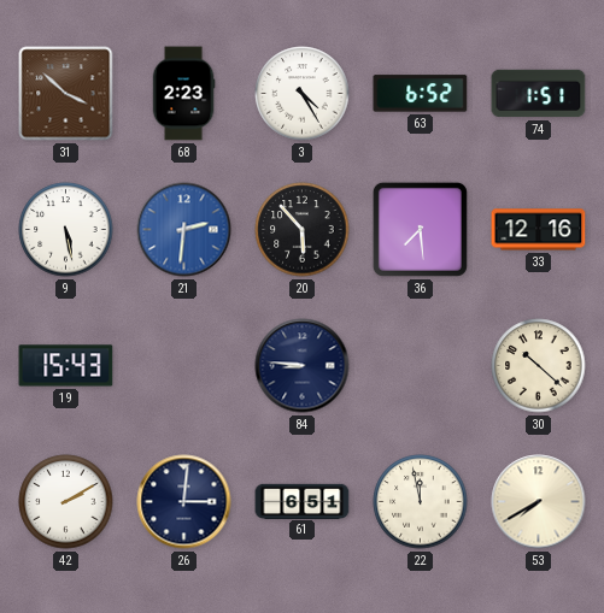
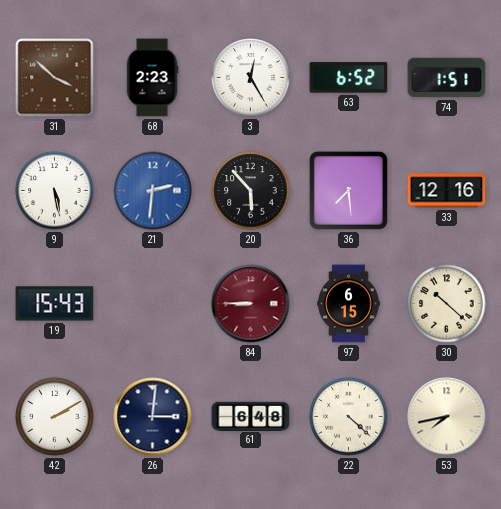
3: 4:25 -> 12:25 (251, 78)
84: 8:46 -> 8:45 (251, 304)
84 dial: navy -> burgundy (251, 304)
97: none -> 6:15 (349, 304)
61: 6:51 -> 6:48 (251, 416)
22: 11:58 -> 4:22 (349, 417)
53: 7:40 -> 7:43 (447, 417)
